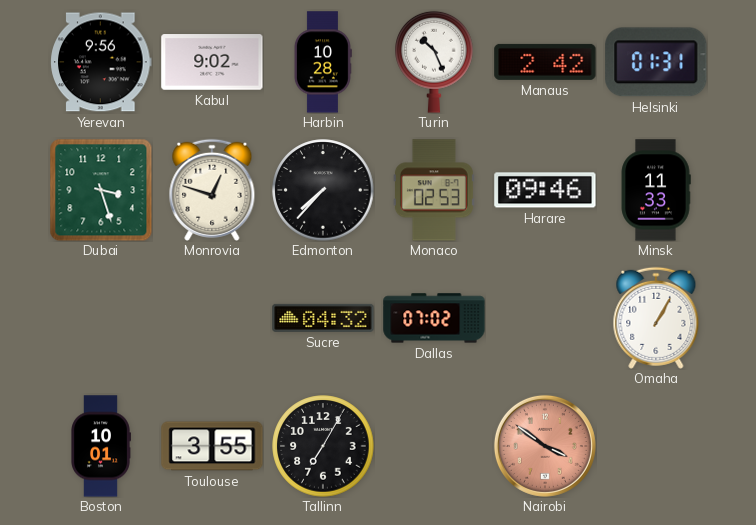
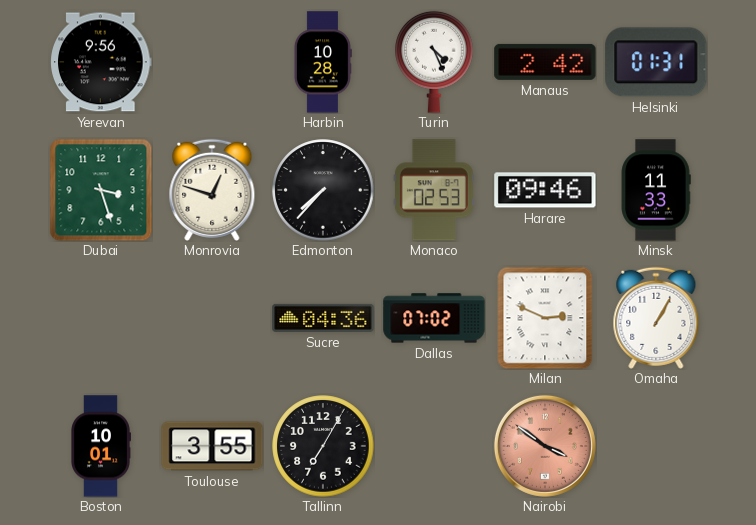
Kabul: 9:02 -> none (212, 62)
Turin: 10:26 -> 4:26 (434, 62)
Sucre: 04:32 -> 04:36 (323, 318)
Milan: none -> 2:49 (545, 318)
